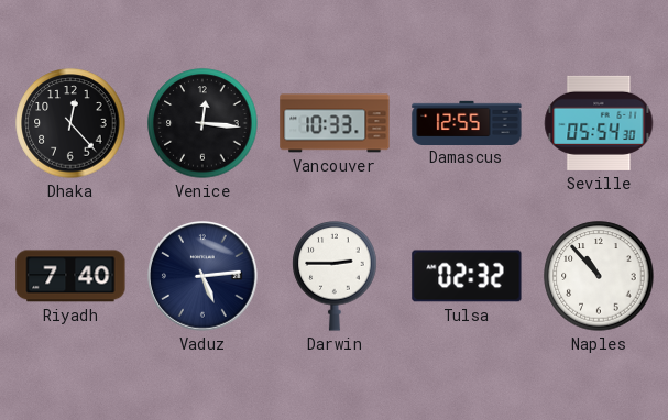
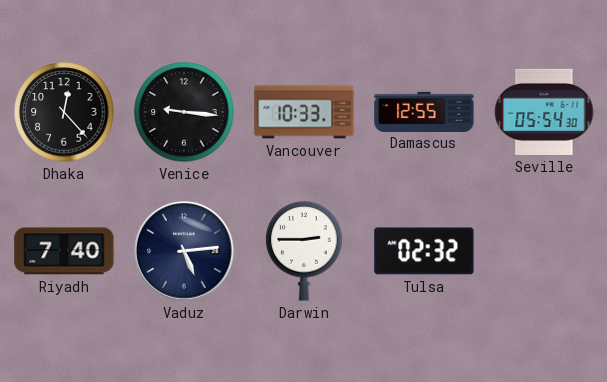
Venice: 12:16 -> 9:16 (184, 112)
Naples: 10:53 -> none (599, 276)
